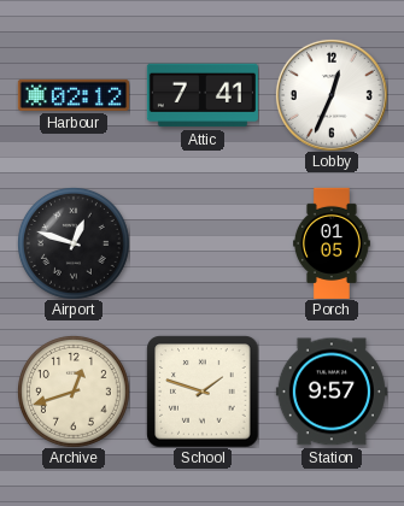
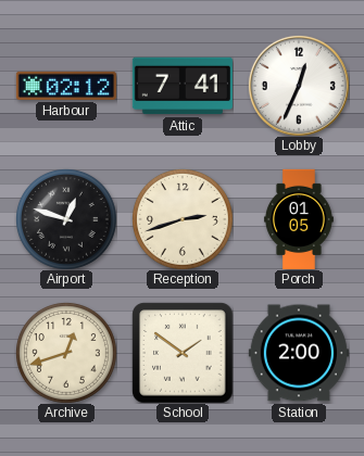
Reception: none -> 2:42 (183, 219)
School: 1:48 -> 1:51 (183, 353)
Station: 9:57 -> 2:00 (299, 353)
